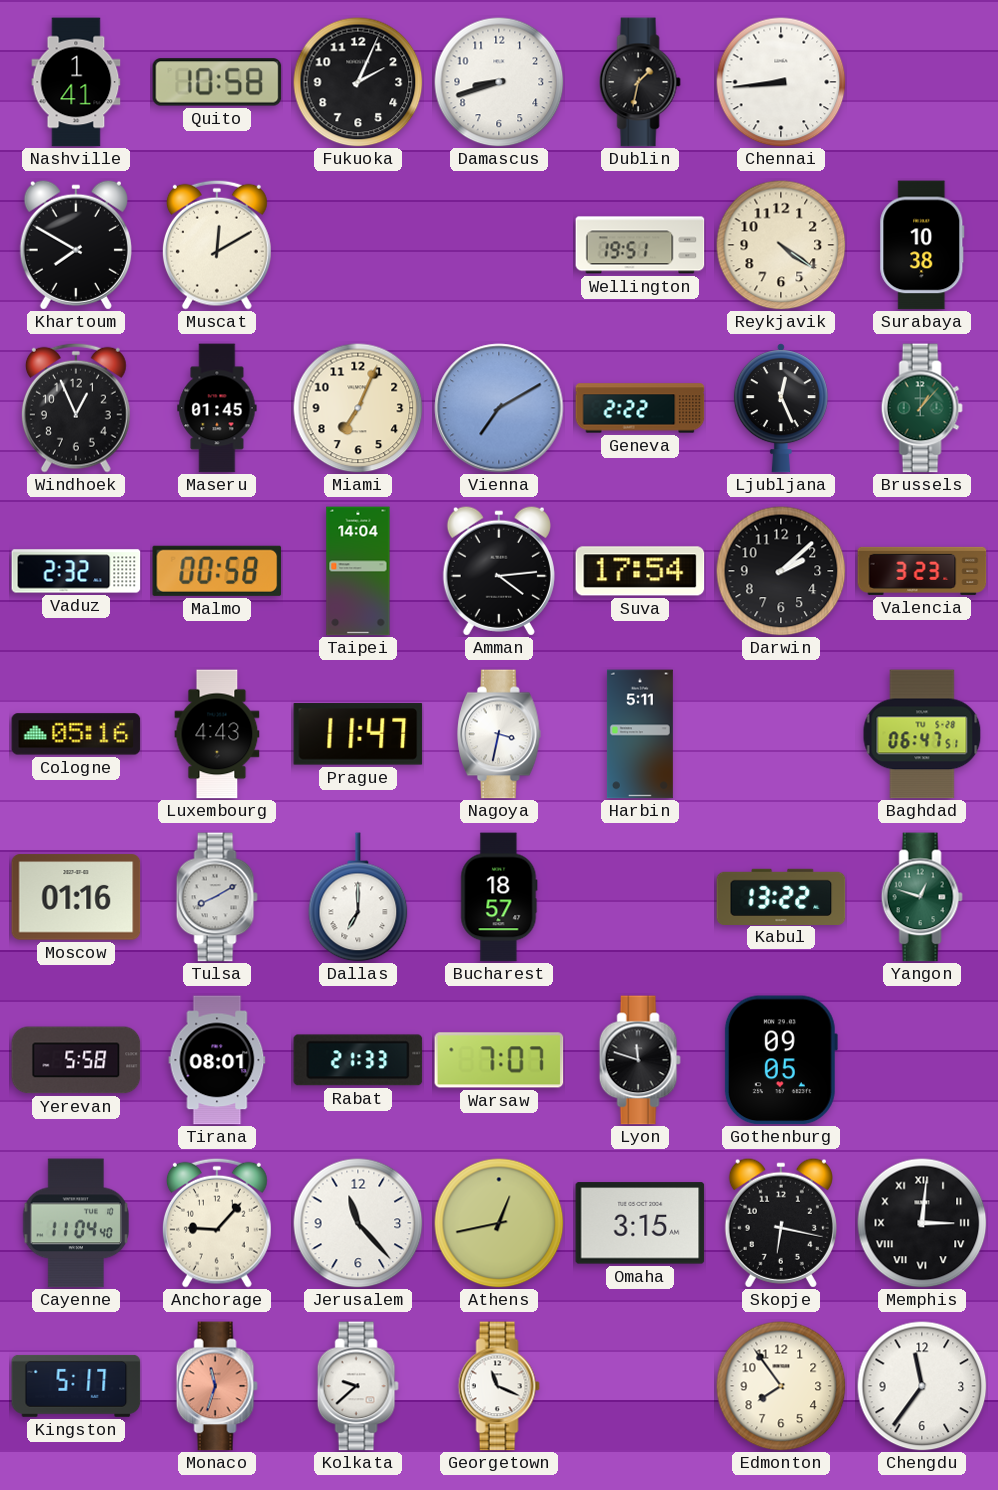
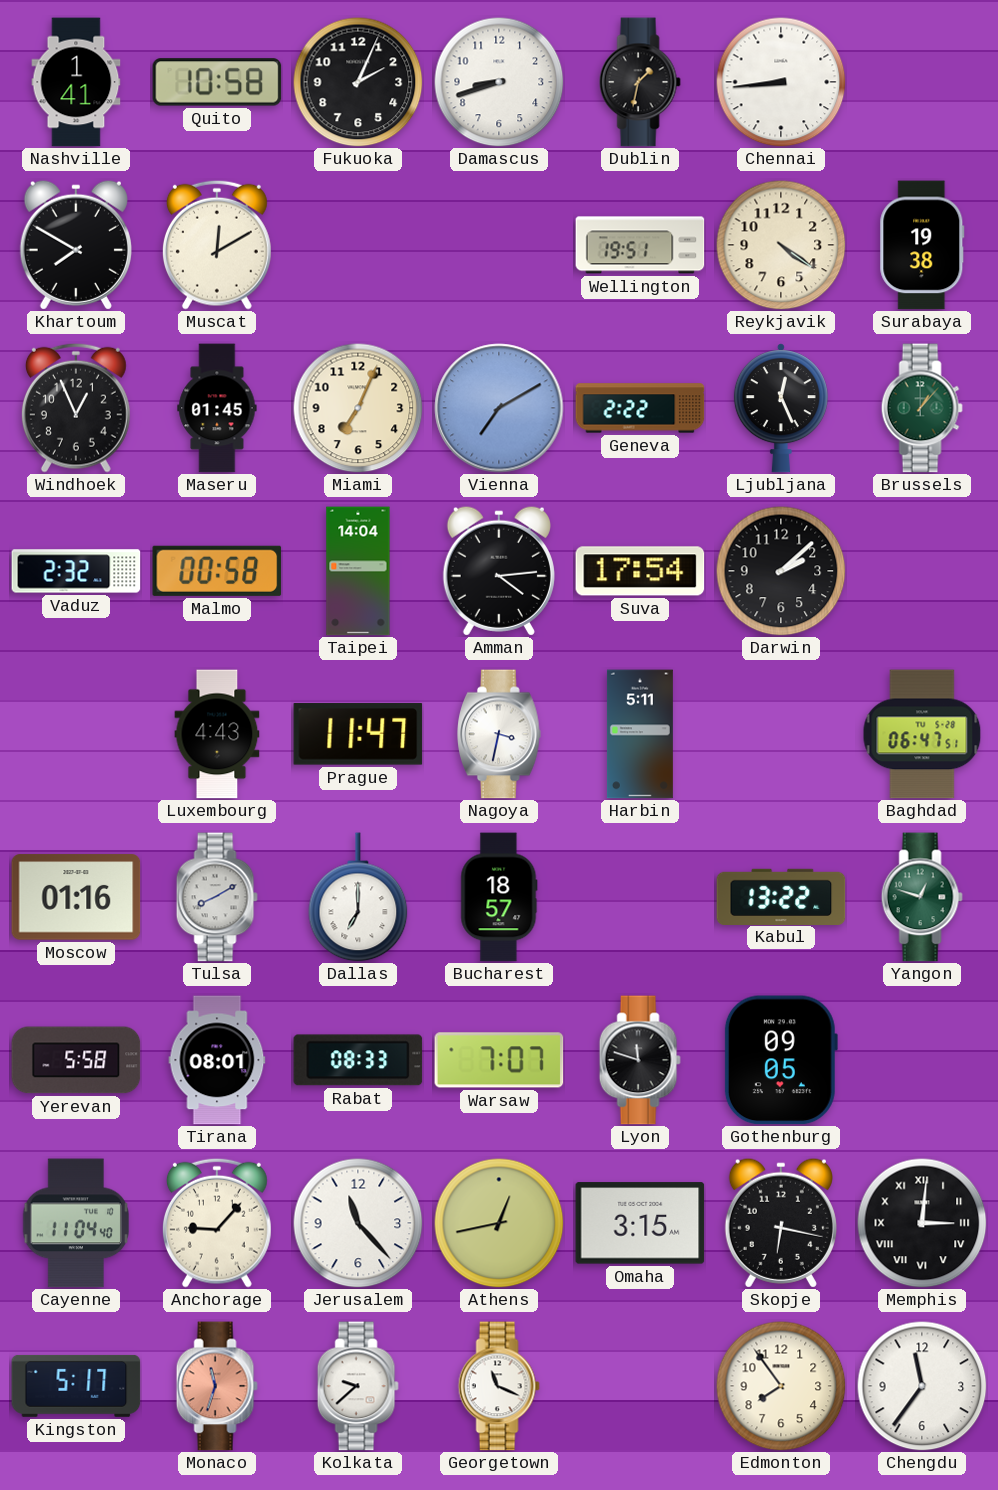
Surabaya: 10:38 -> 19:38 (922, 245)
Valencia: 3:23 -> none (922, 571)
Cologne: 05:16 -> none (76, 734)
Rabat: 21:33 -> 08:33 (358, 1060)
